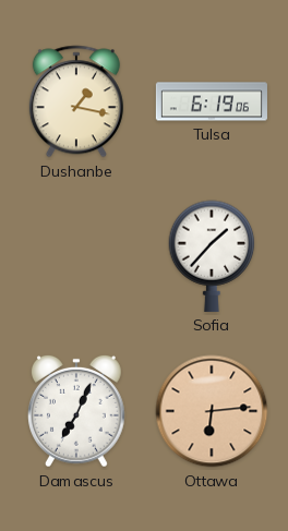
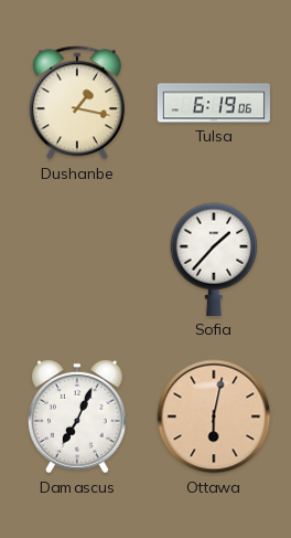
Ottawa: 6:14 -> 6:02 (214, 416)
